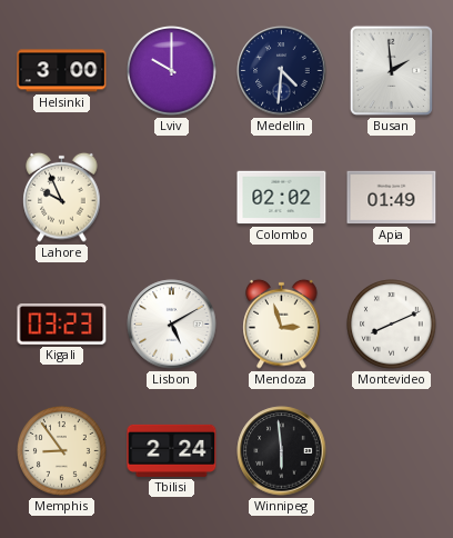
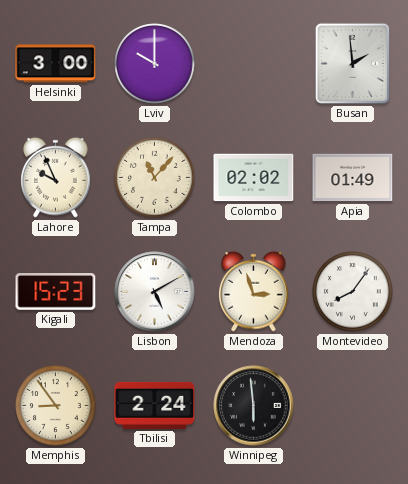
Medellin: 4:31 -> none (282, 71)
Tampa: none -> 11:07 (155, 178)
Kigali: 03:23 -> 15:23 (56, 292)
Montevideo: 8:11 -> 8:06 (353, 292)
